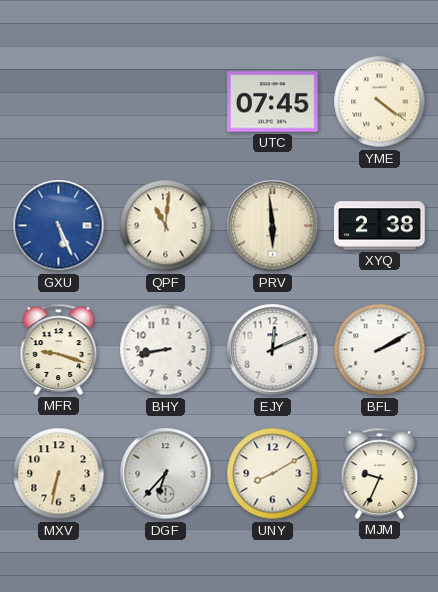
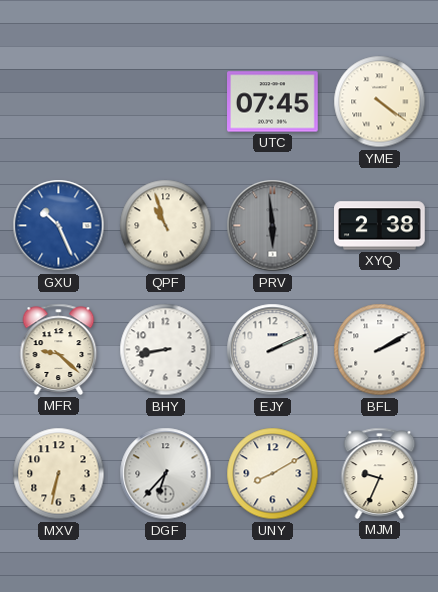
GXU: 5:26 -> 10:26 (59, 226)
QPF: 11:01 -> 10:57 (166, 226)
PRV dial: cream -> grey (273, 226)
MFR: 9:18 -> 9:22 (59, 349)
EJY: 12:11 -> 2:11 (273, 350)
